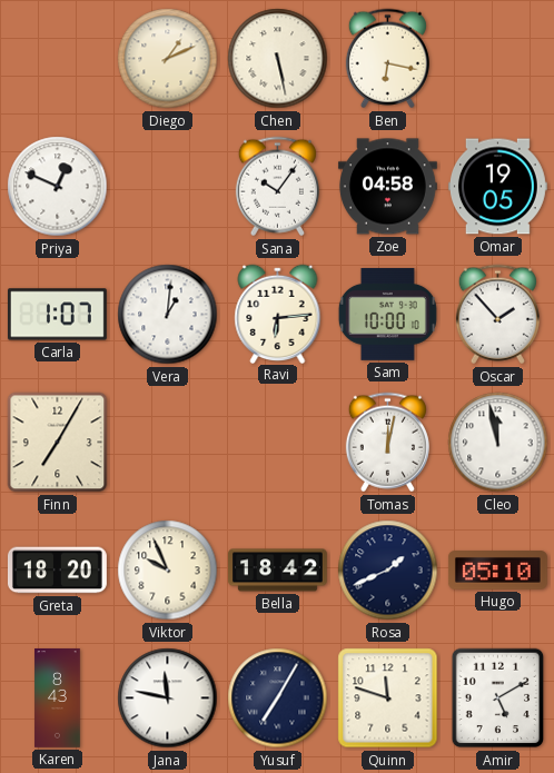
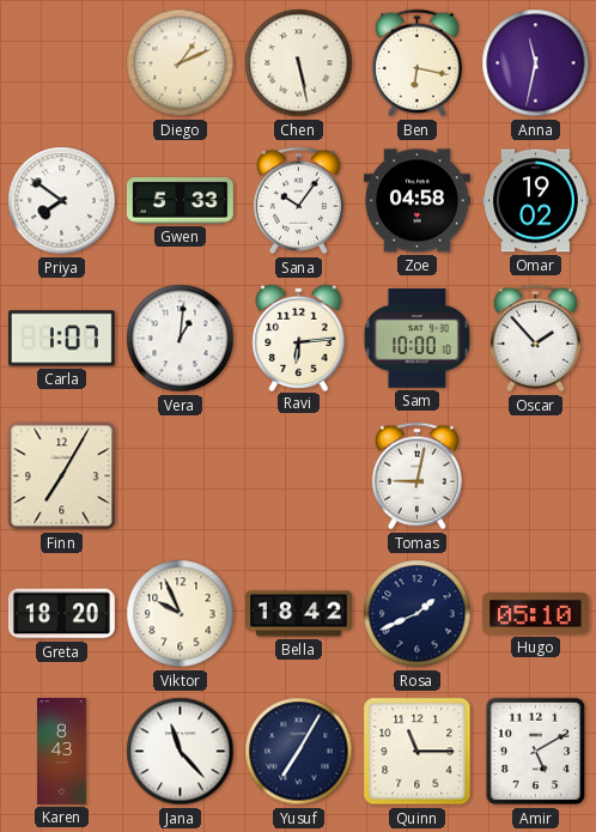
Anna: none -> 11:32 (536, 63)
Priya: 12:49 -> 7:51 (62, 201)
Gwen: none -> 5:33 (181, 201)
Omar: 19:05 -> 19:02 (535, 201)
Tomas: 12:02 -> 9:02 (416, 476)
Cleo: 11:58 -> none (498, 443)
Jana: 11:47 -> 11:23 (181, 752)
Quinn: 11:48 -> 11:15 (418, 752)
